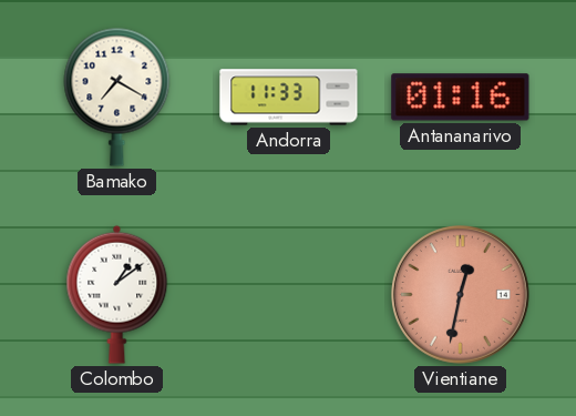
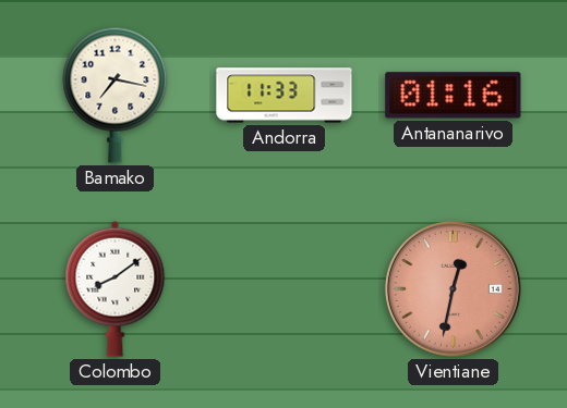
Bamako: 7:20 -> 7:17 (116, 95)
Colombo: 1:09 -> 8:09 (116, 288)
